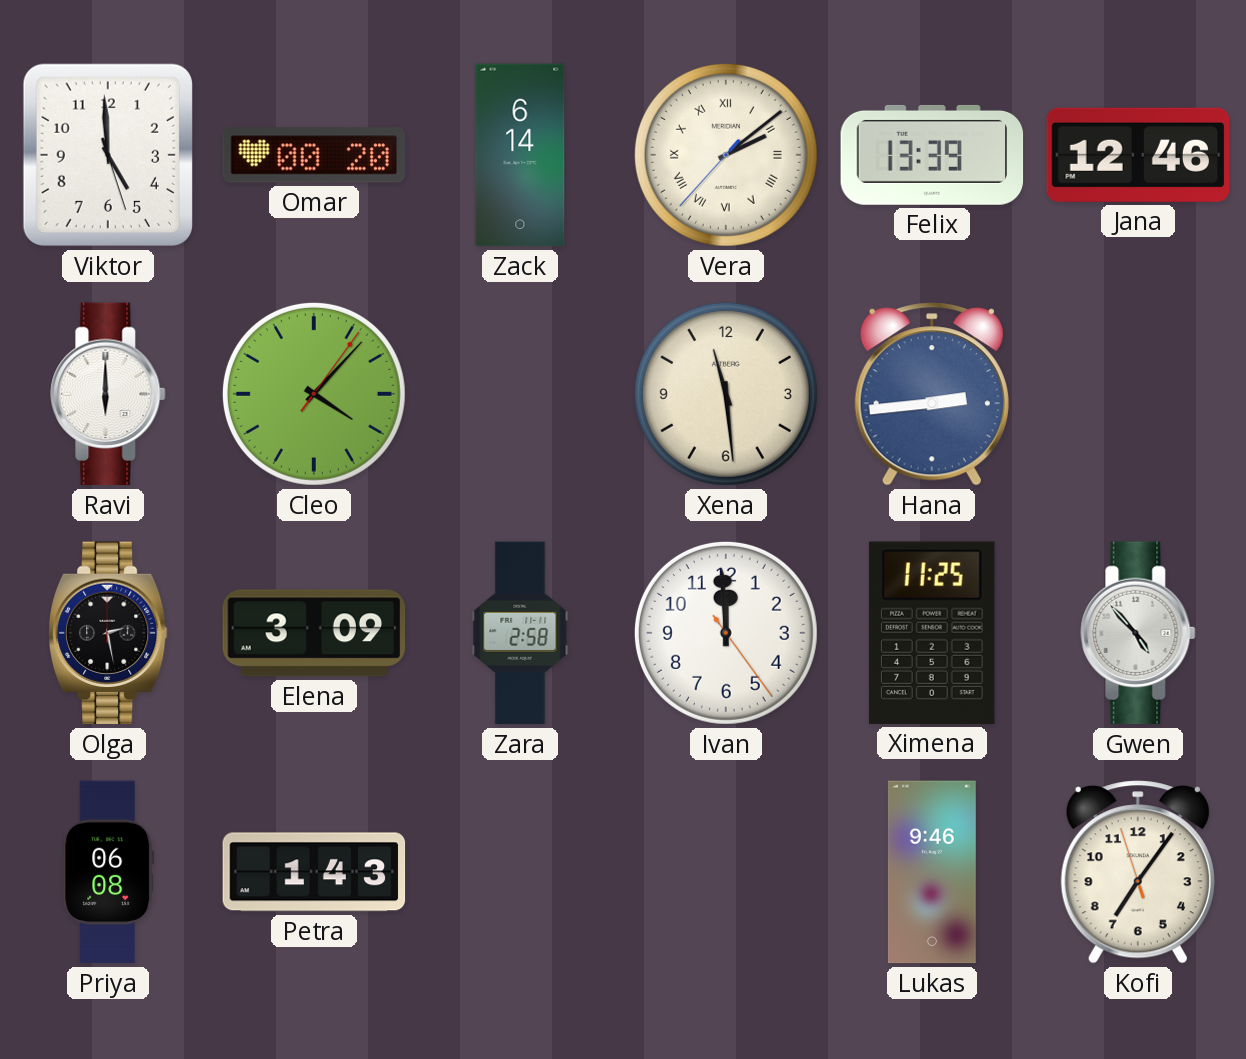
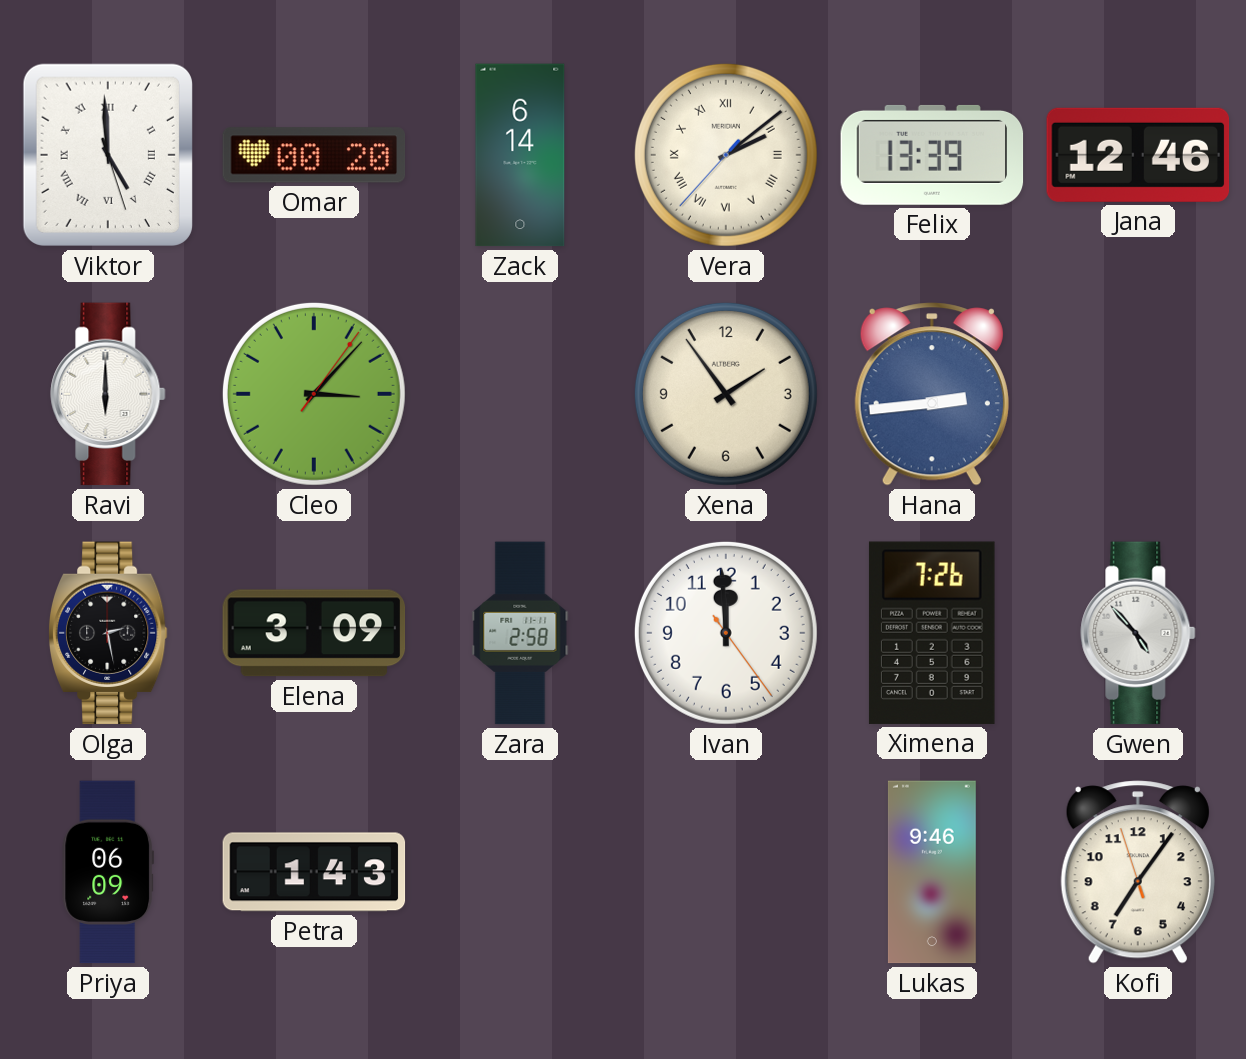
Viktor numerals: Arabic -> Roman (108, 155)
Cleo: 4:07 -> 3:07 (314, 394)
Xena: 11:29 -> 1:54 (726, 394)
Ximena: 11:25 -> 7:26 (932, 633)
Priya: 06:08 -> 06:09 (108, 872)
